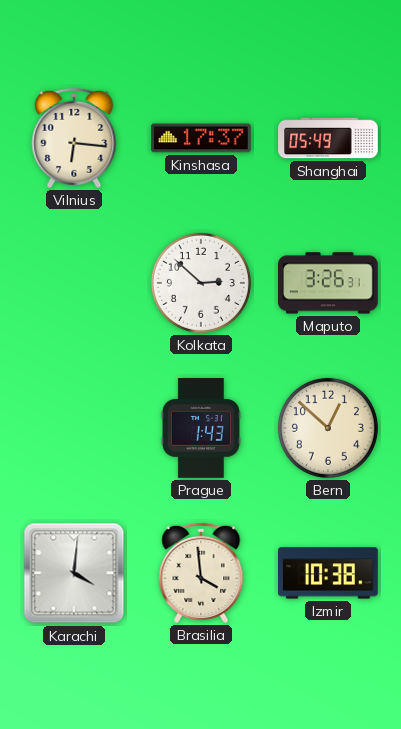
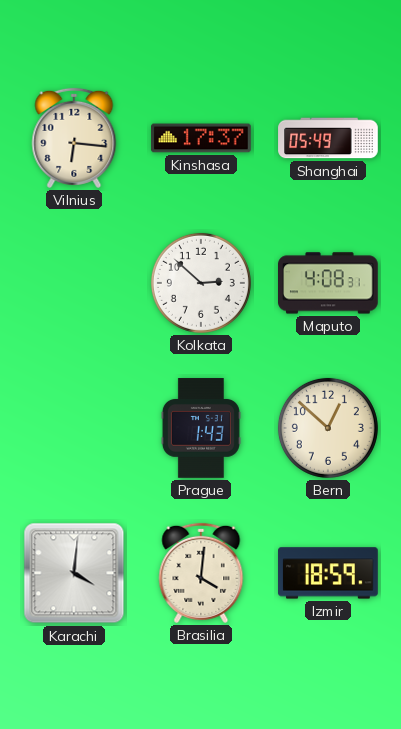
Maputo: 3:26 -> 4:08 (329, 283)
Brasilia: 3:59 -> 4:01 (201, 573)
Izmir: 10:38 -> 18:59 (328, 573)
